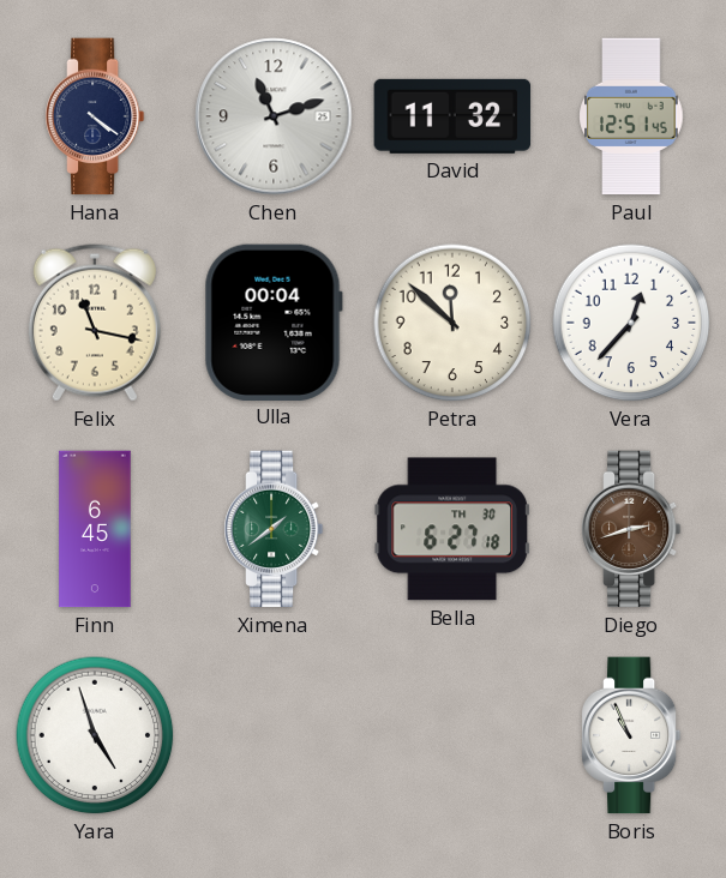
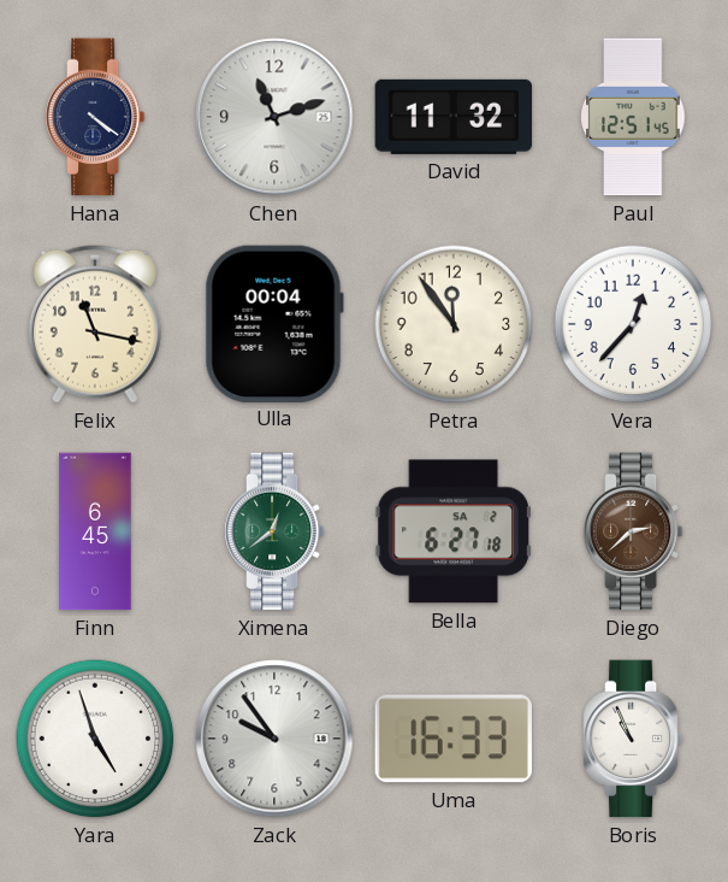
Petra: 11:52 -> 11:54 (454, 324)
Ximena: 1:39 -> 12:39 (274, 531)
Bella date: TH 30 -> SA 2 (452, 531)
Diego: 2:42 -> 2:38 (633, 531)
Zack: none -> 9:54 (274, 739)
Uma: none -> 16:33 (454, 739)
